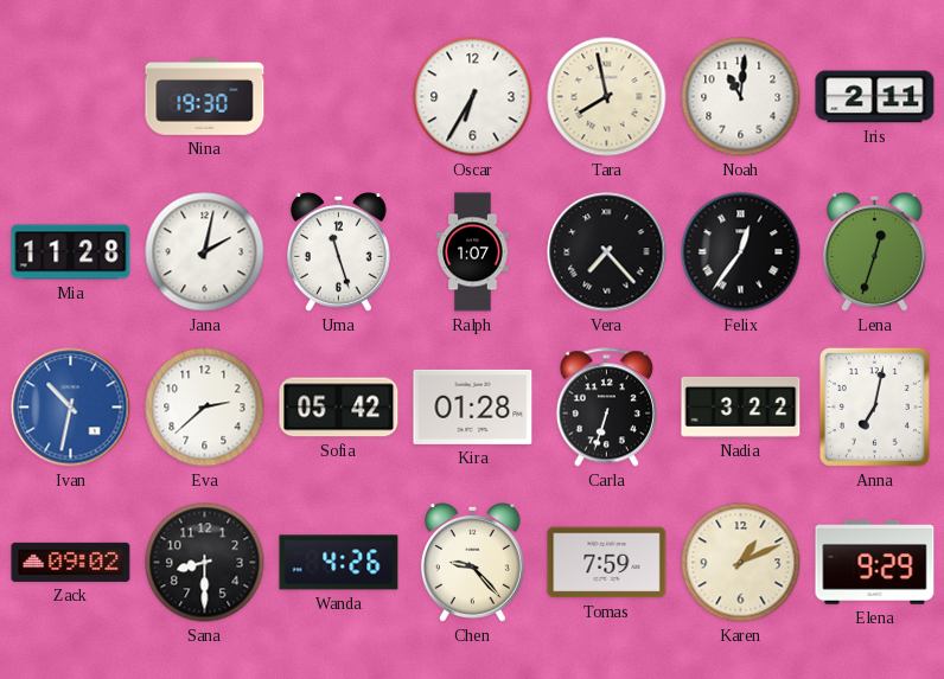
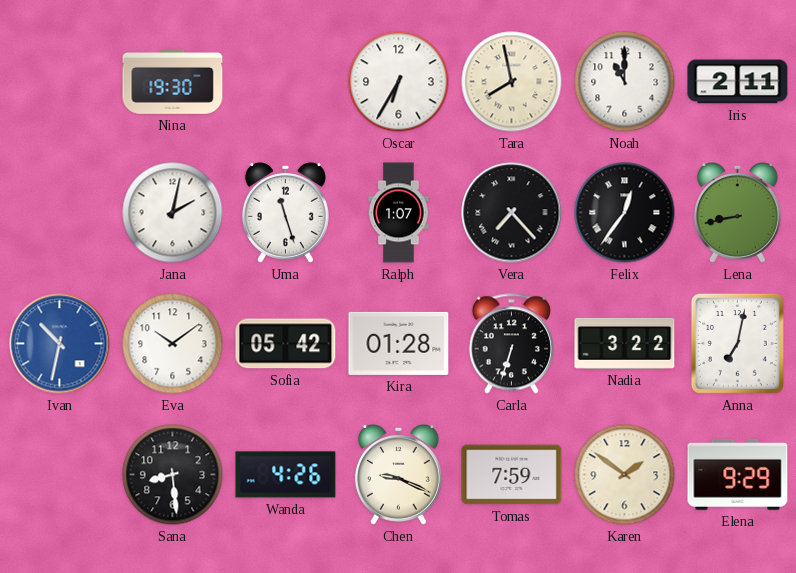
Noah: 11:01 -> 11:00 (625, 82)
Mia: 11:28 -> none (71, 252)
Lena: 12:33 -> 8:43 (737, 213)
Eva: 2:38 -> 10:09 (173, 344)
Zack: 09:02 -> none (71, 562)
Sana: 8:30 -> 8:29 (173, 475)
Chen: 9:23 -> 9:19 (398, 475)
Karen: 1:11 -> 1:51 (625, 475)
